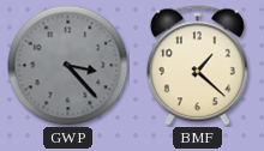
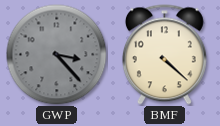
BMF: 1:22 -> 4:22 (164, 55)
